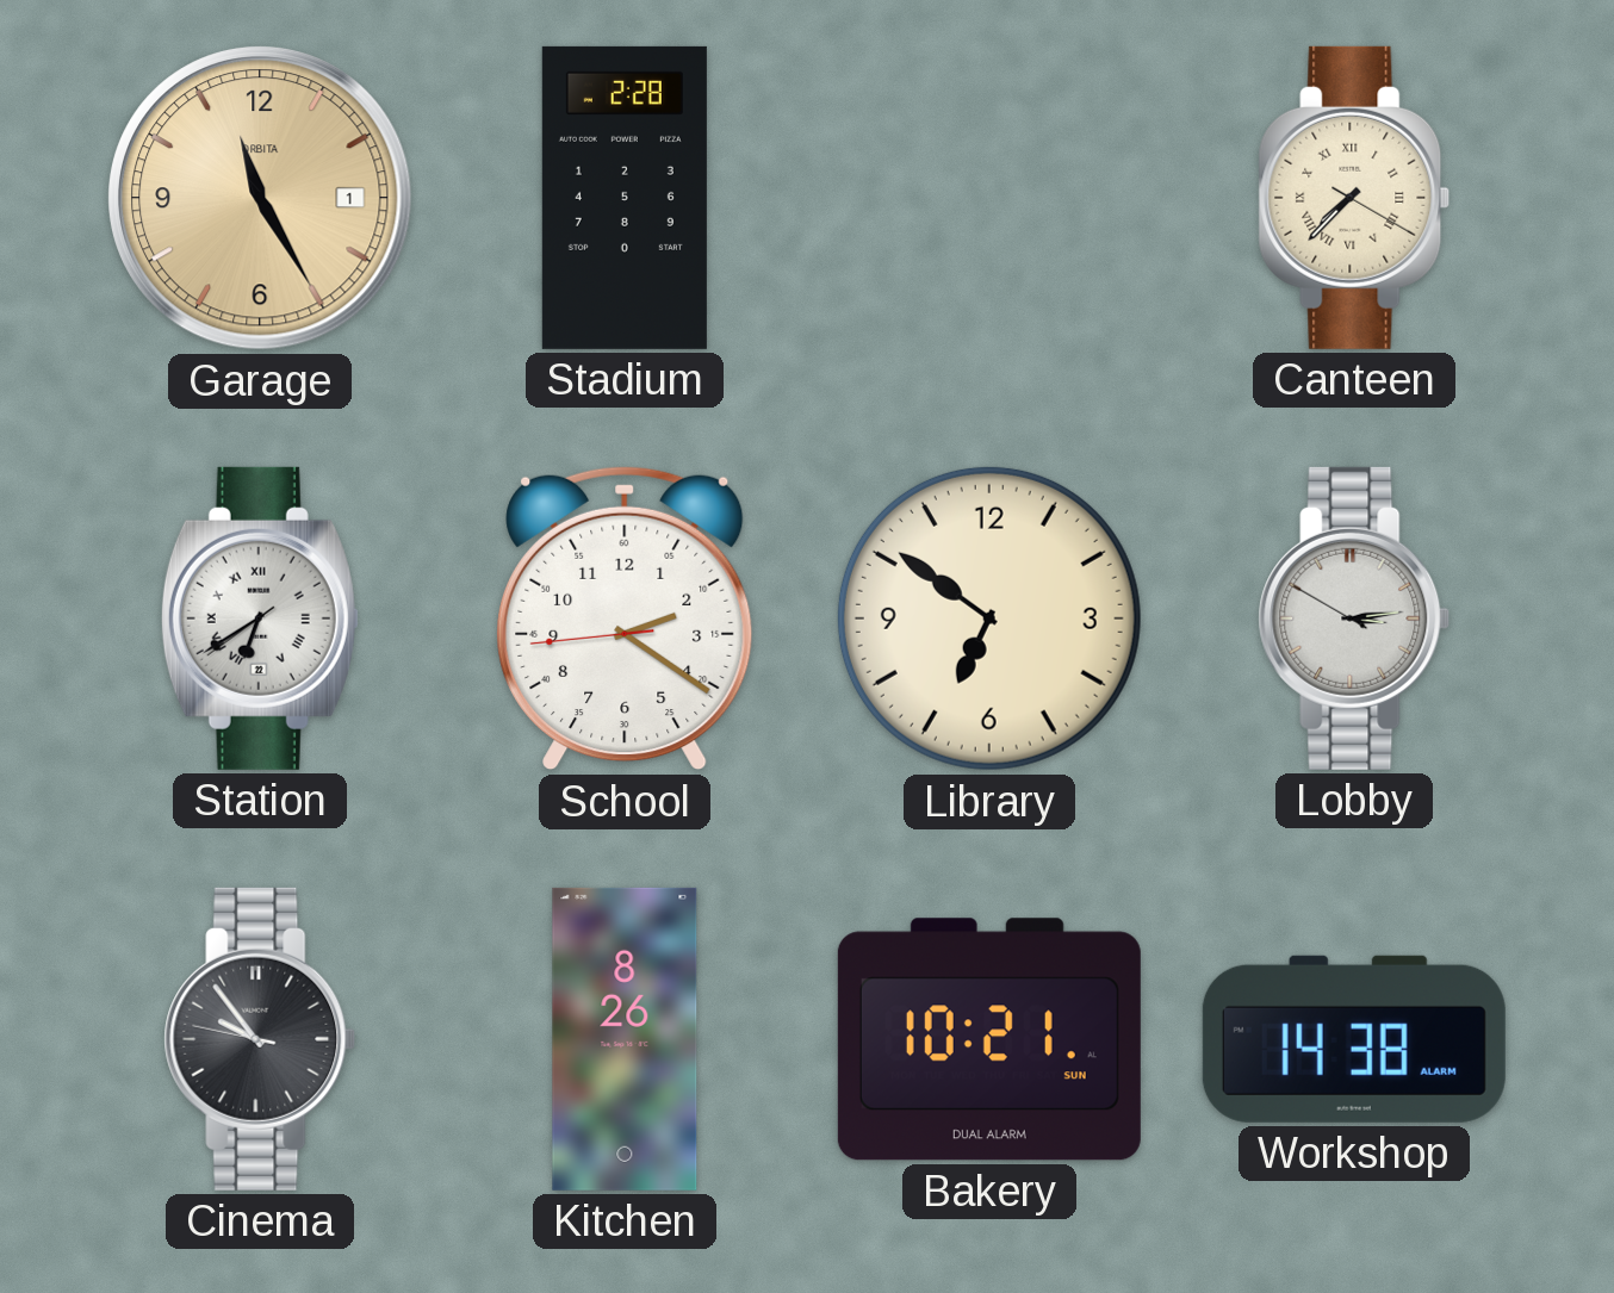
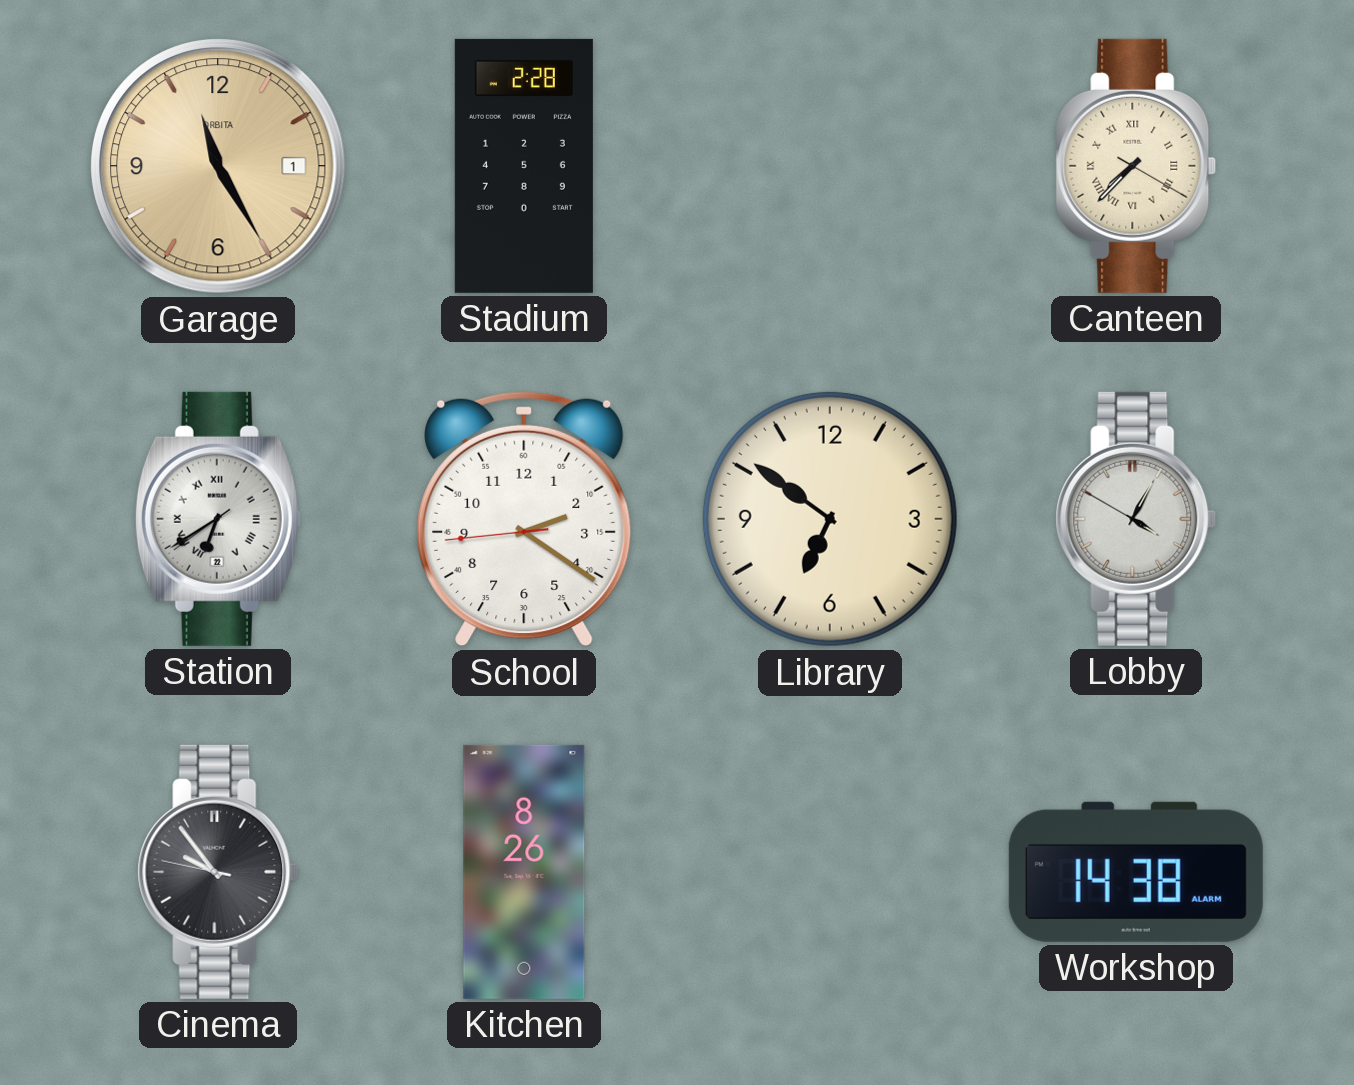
Lobby: 3:13 -> 4:04 (1136, 519)
Bakery: 10:21 -> none (989, 1039)
